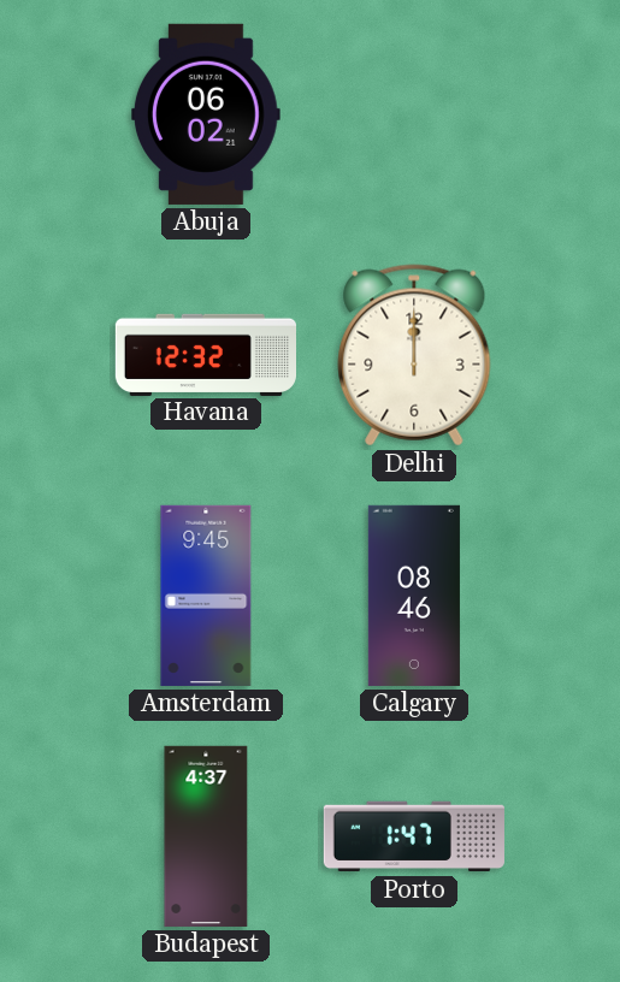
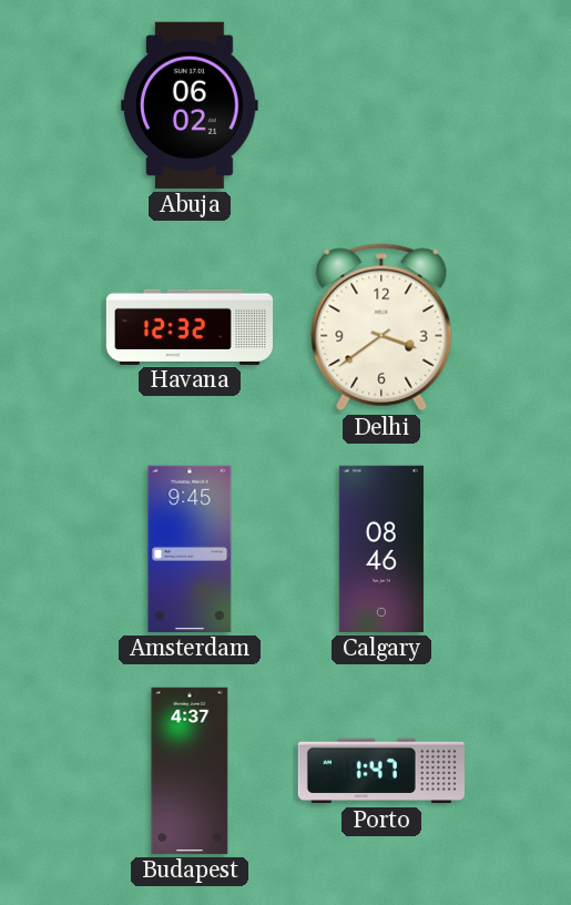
Delhi: 12:00 -> 3:39 (381, 327)
